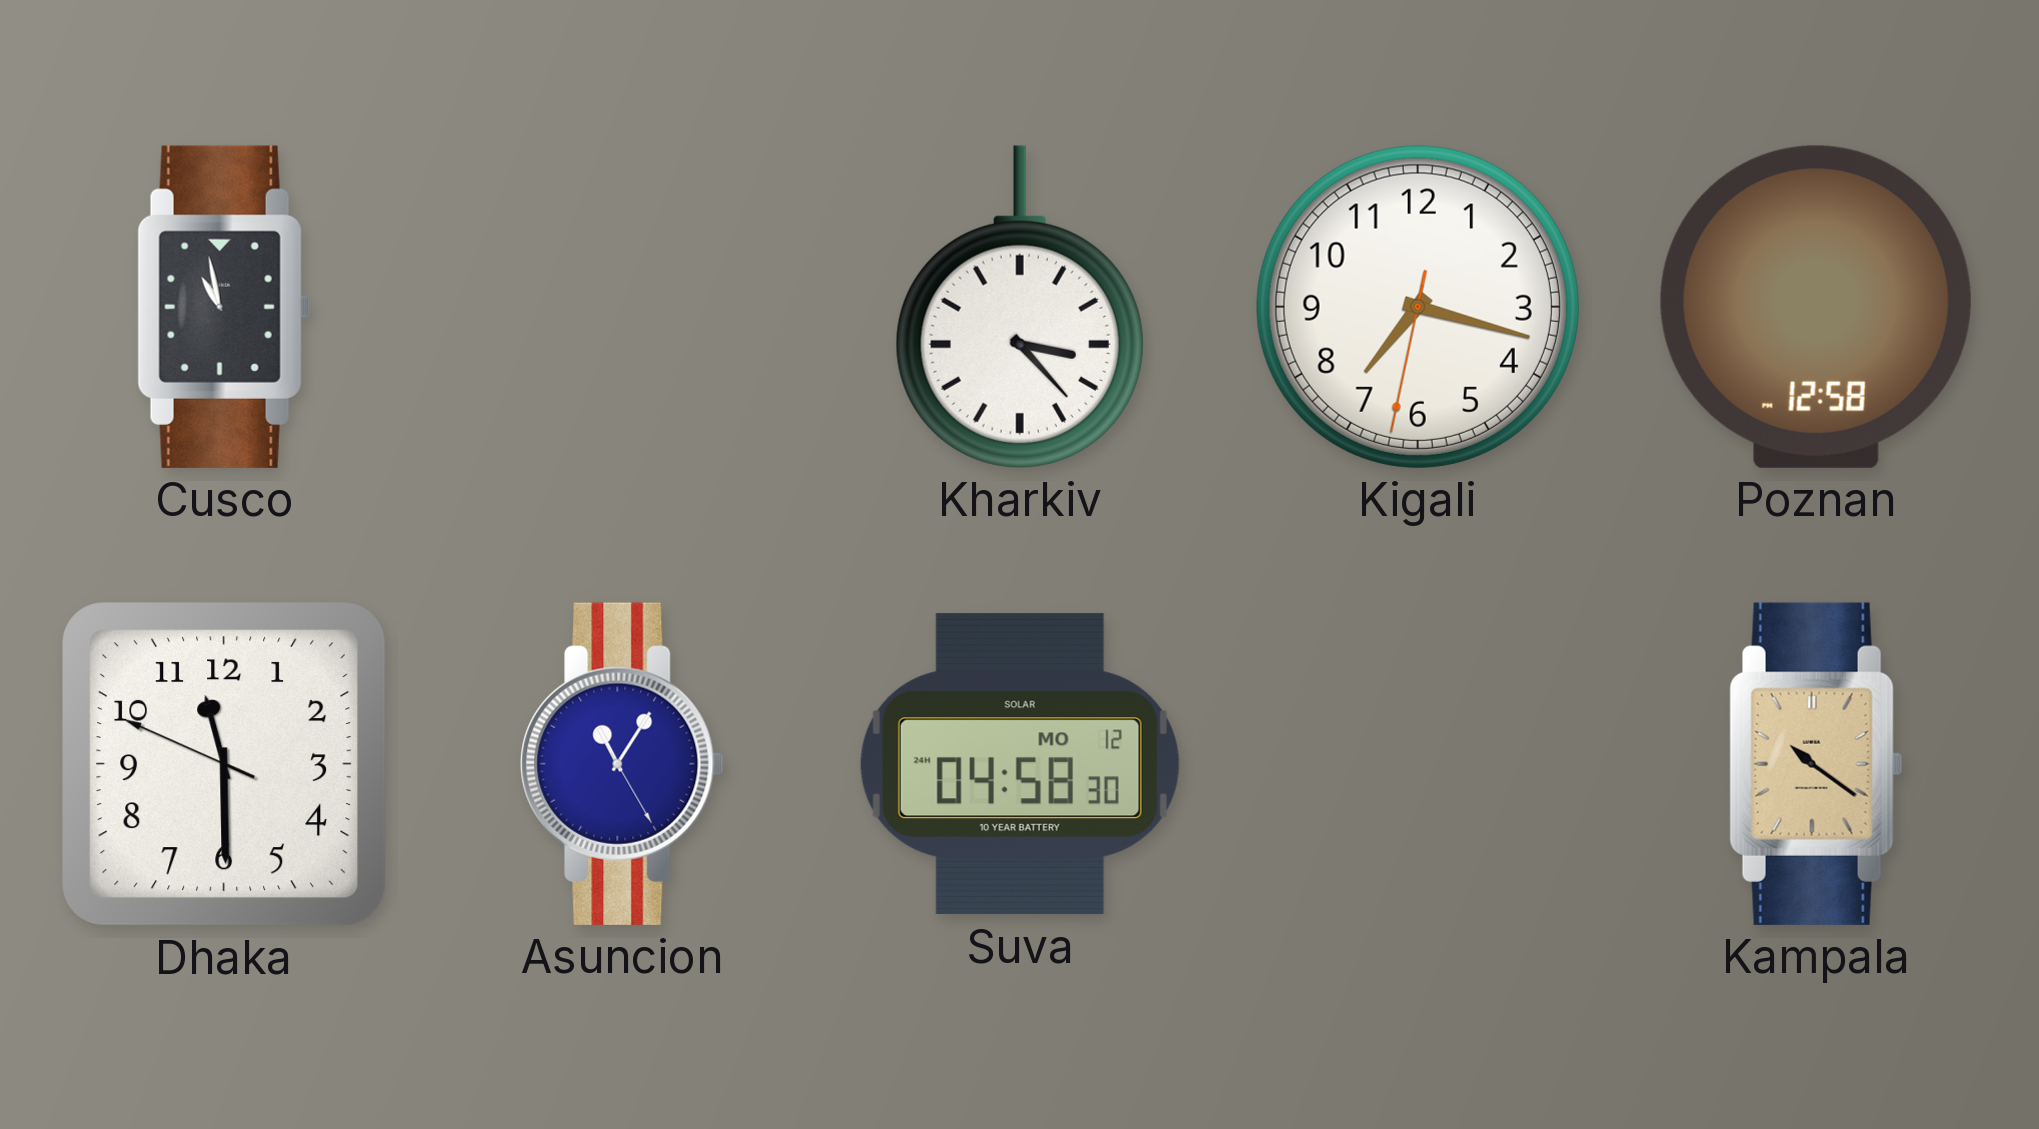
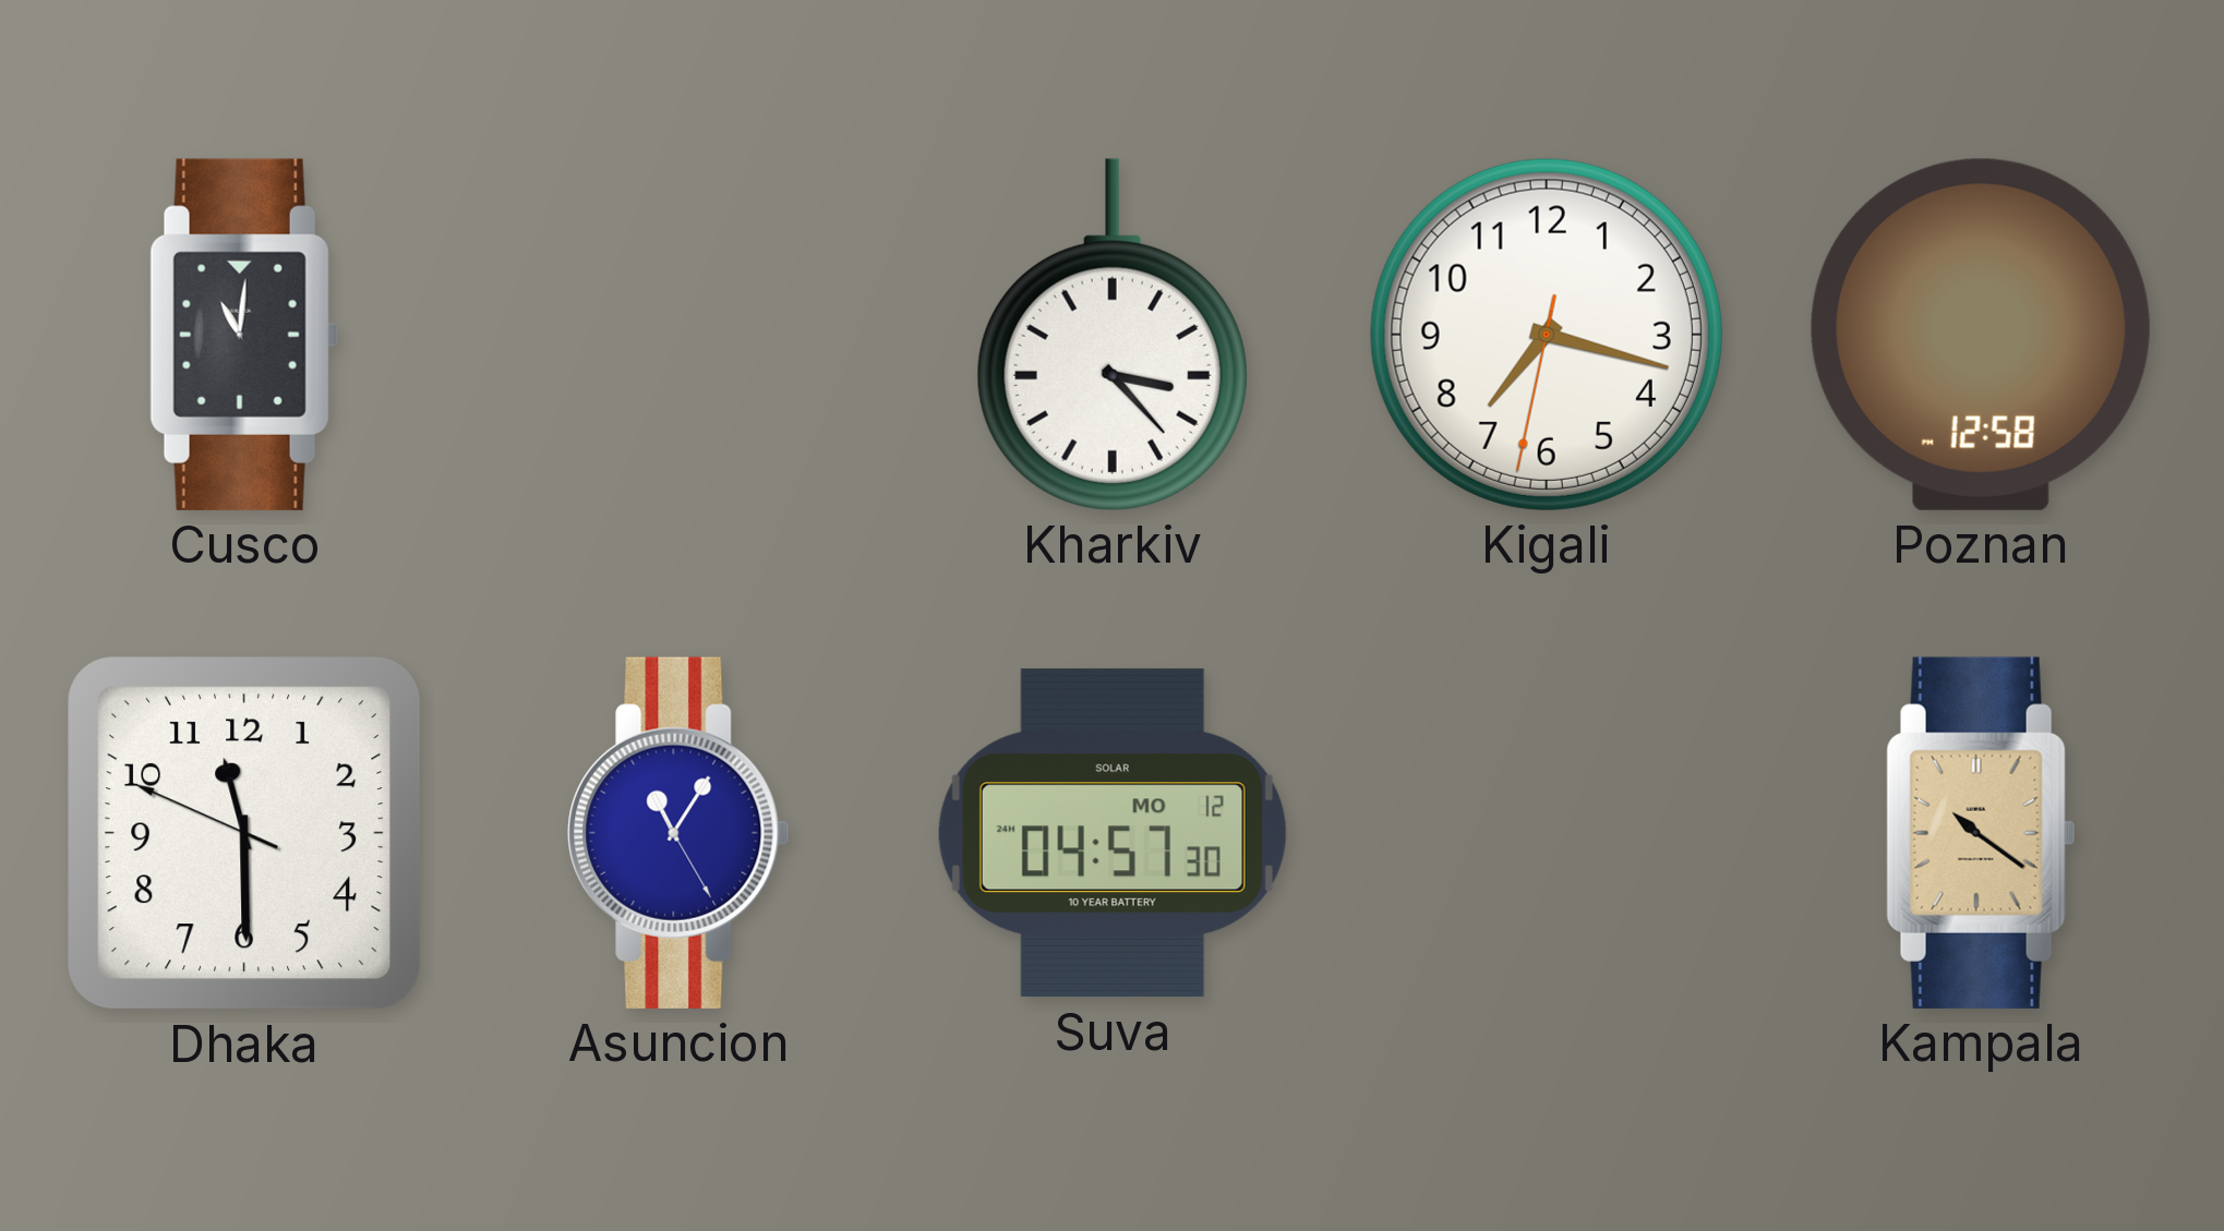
Cusco: 10:58 -> 11:01 (244, 335)
Suva: 04:58 -> 04:57 (1113, 833)
